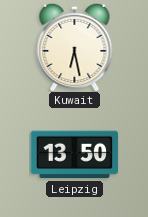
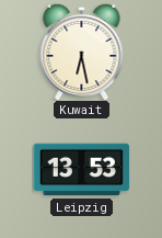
Leipzig: 13:50 -> 13:53 (81, 170)
